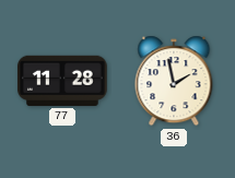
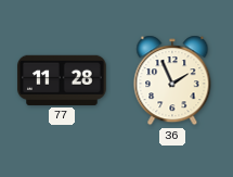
36: 1:58 -> 1:56 (172, 80)
